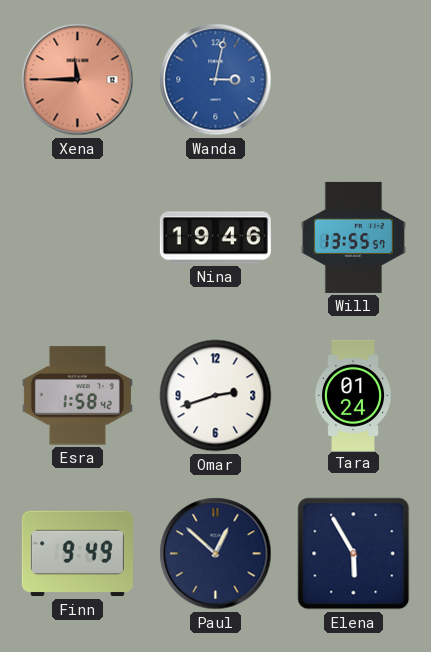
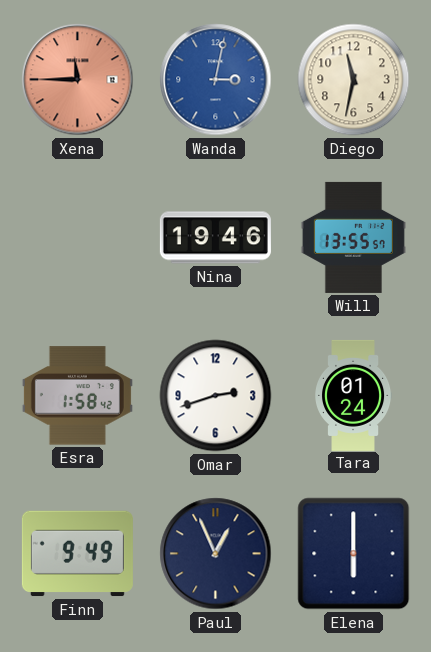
Diego: none -> 11:32 (354, 80)
Paul: 12:52 -> 12:56 (216, 554)
Elena: 5:55 -> 6:00 (354, 554)
